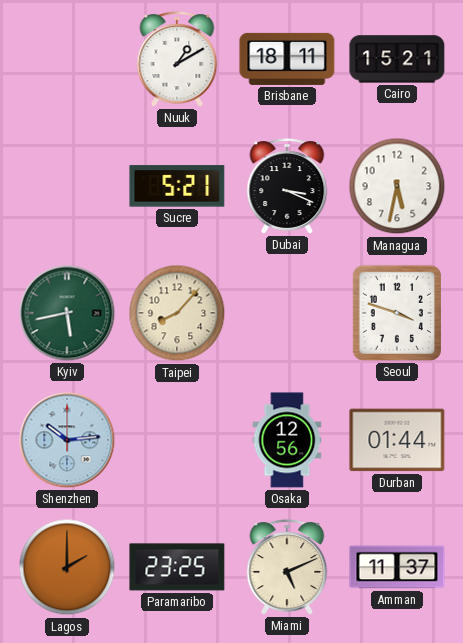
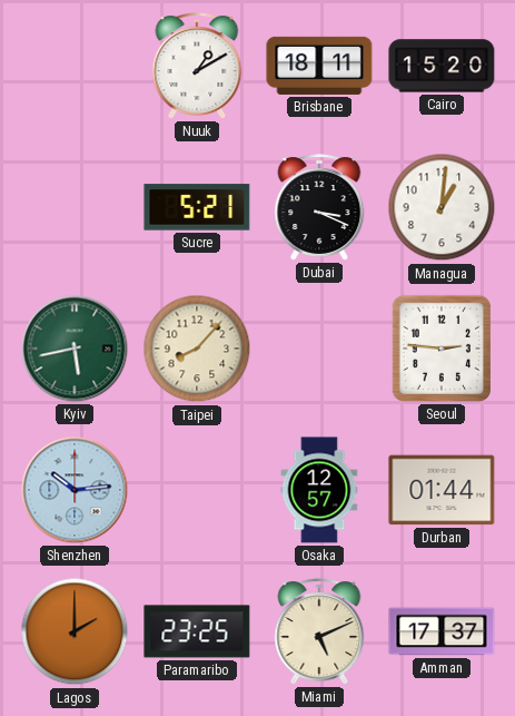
Cairo: 15:21 -> 15:20 (442, 66)
Managua: 5:32 -> 1:01 (442, 207)
Seoul: 3:48 -> 2:46 (442, 349)
Osaka: 12:56 -> 12:57 (319, 490)
Amman: 11:37 -> 17:37 (442, 631)
